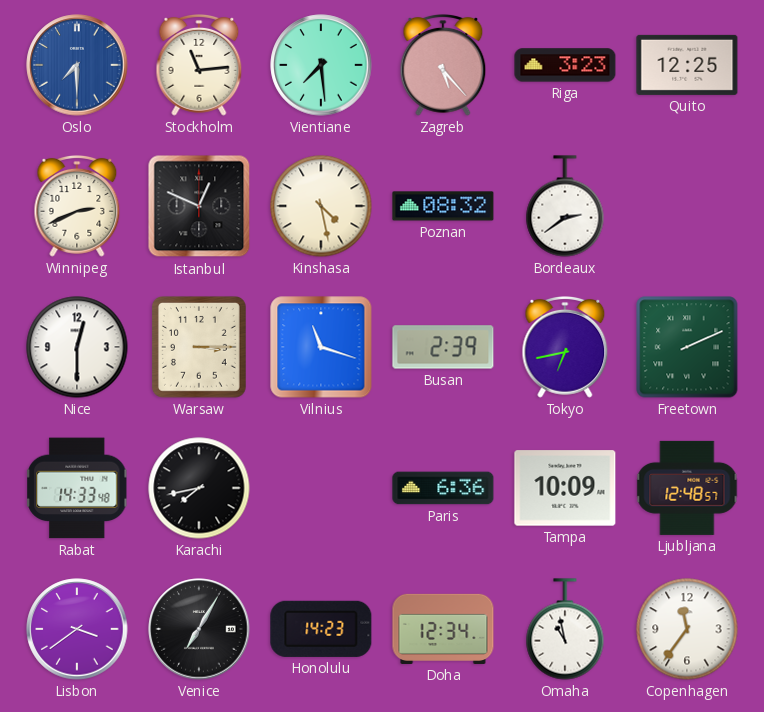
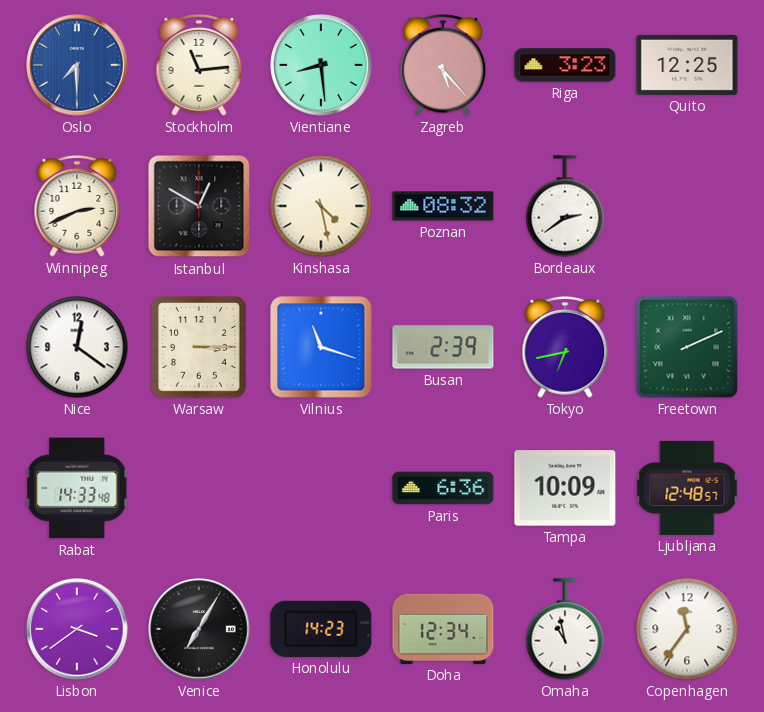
Vientiane: 7:29 -> 8:29 (321, 65)
Istanbul: 12:49 -> 12:50 (199, 206)
Nice: 12:30 -> 12:21 (77, 347)
Karachi: 7:43 -> none (199, 488)
